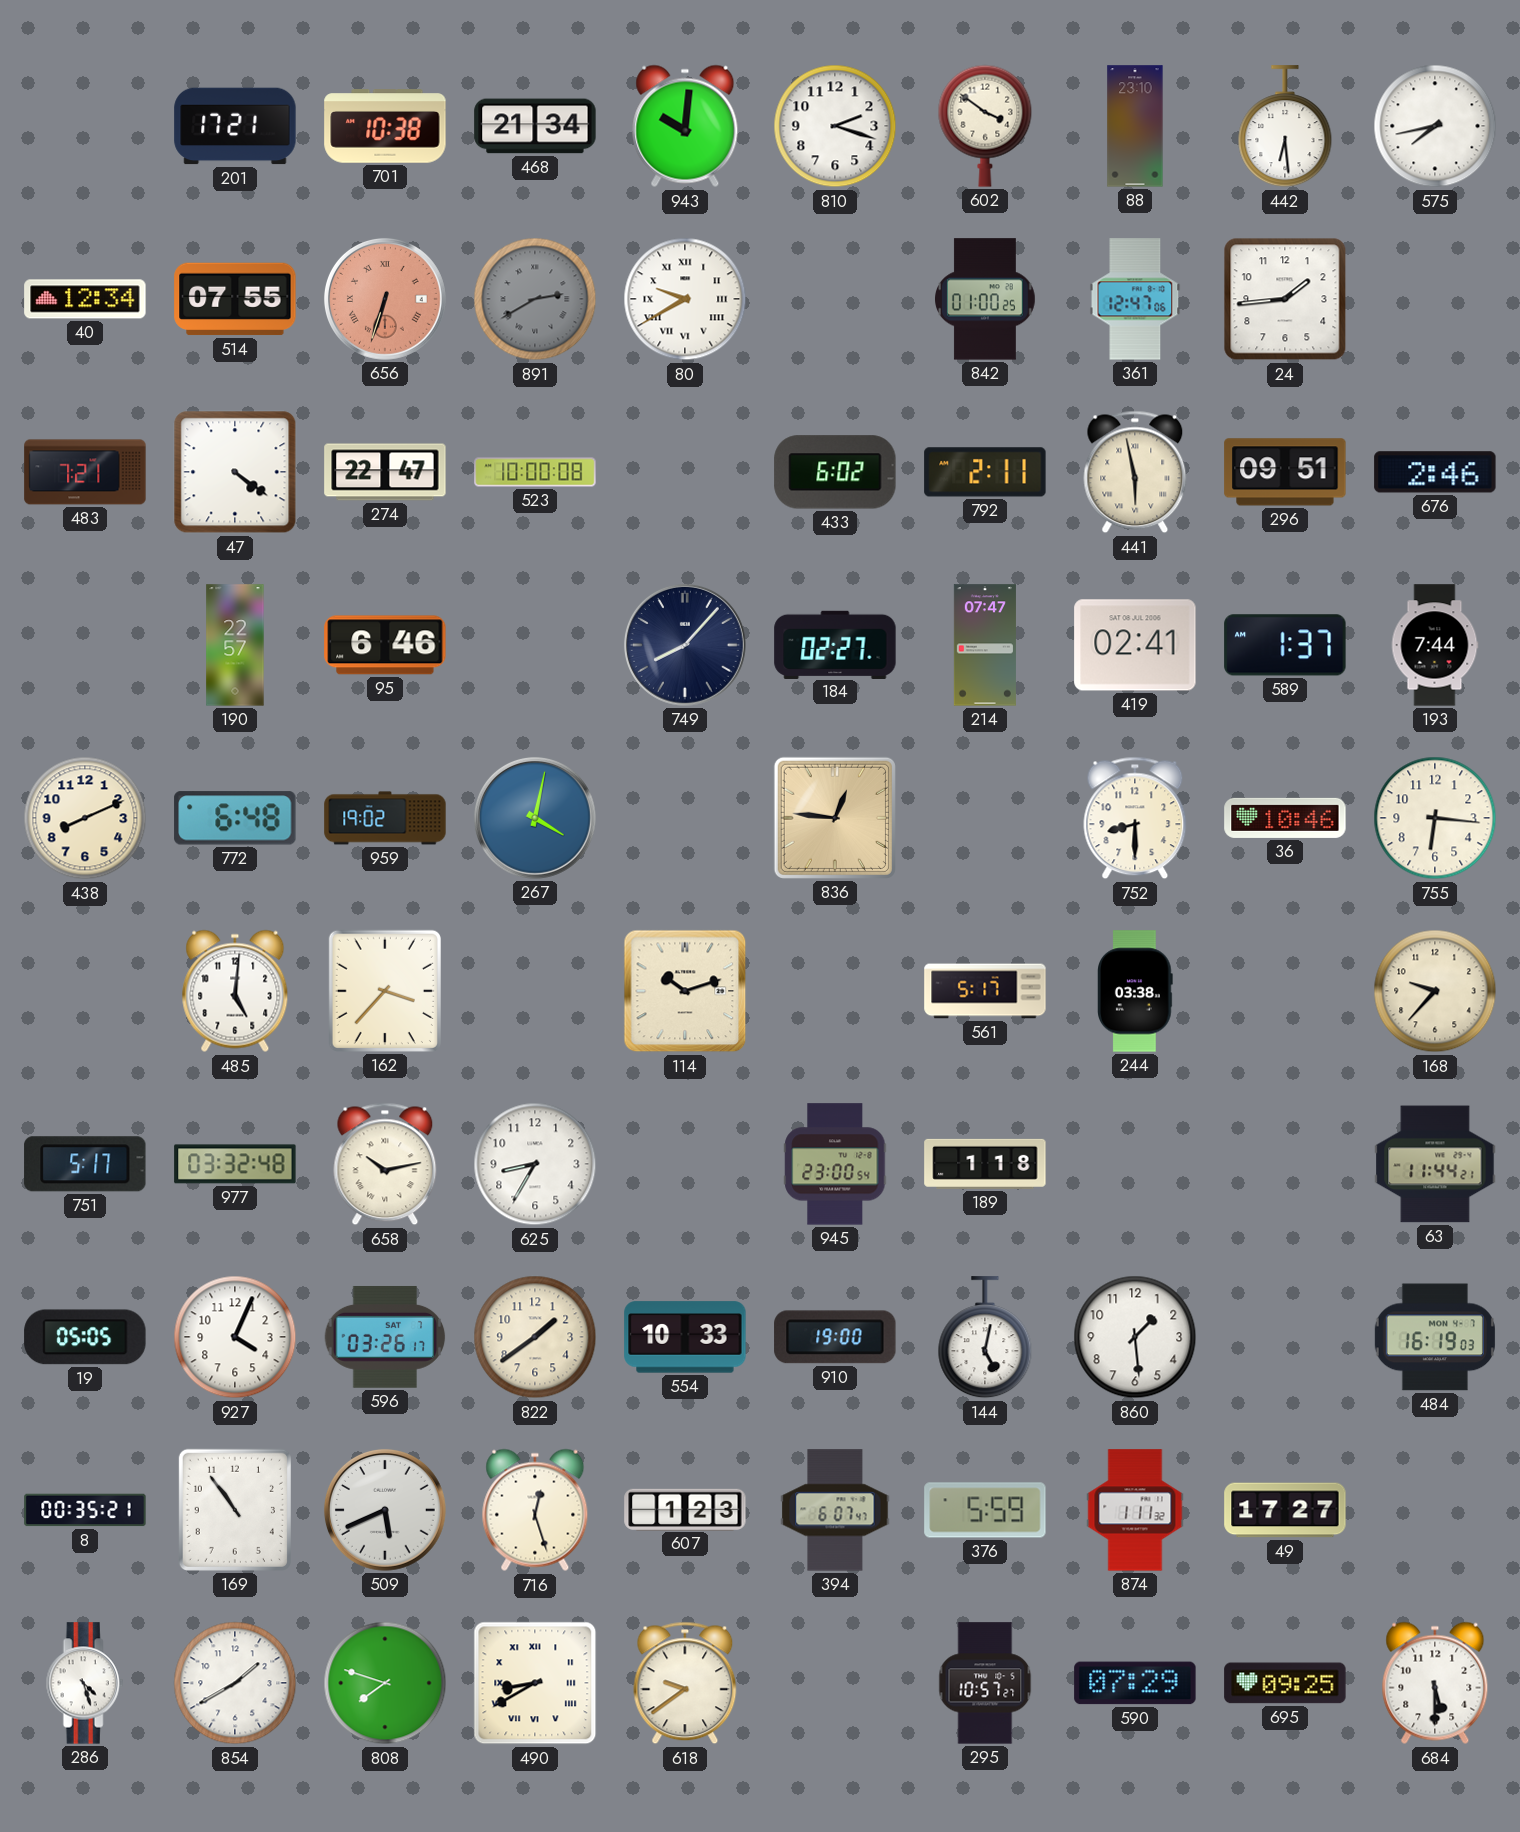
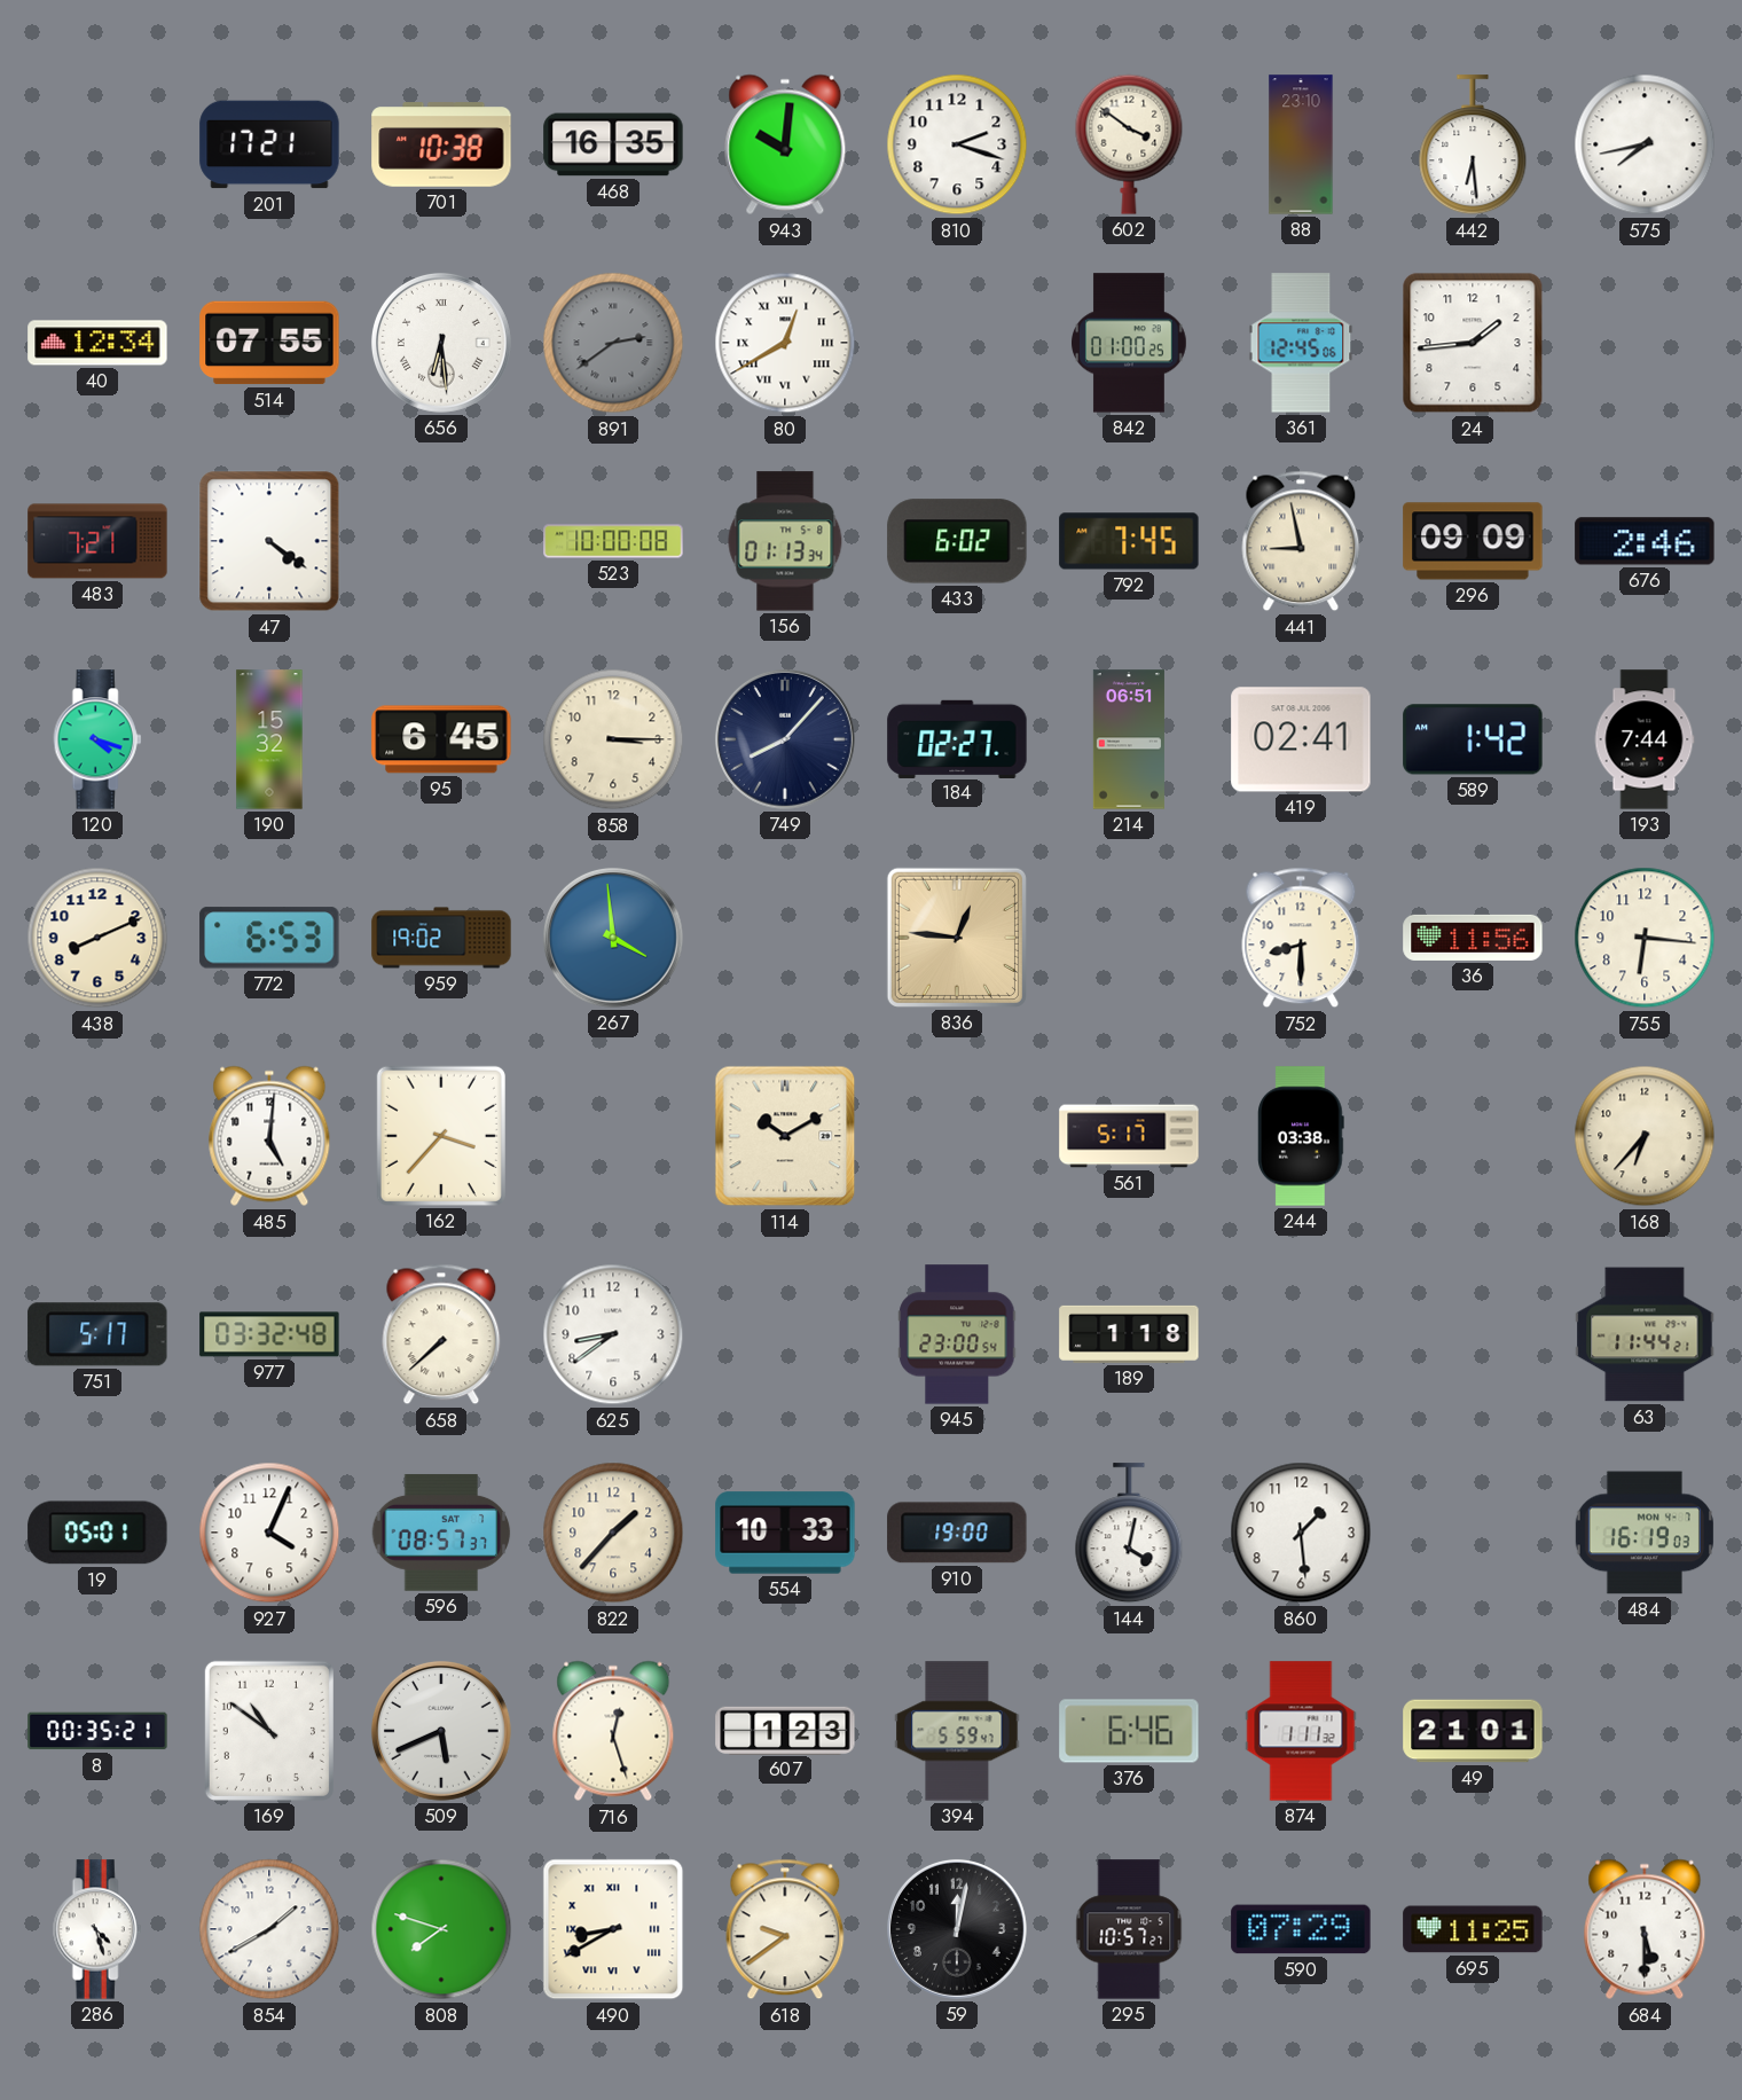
468: 21:34 -> 16:35 (613, 144)
656: 6:33 -> 6:29 (441, 343)
656 dial: salmon -> white (441, 343)
891: 2:40 -> 2:39 (613, 343)
80: 9:40 -> 12:40 (785, 343)
361: 12:47 -> 12:45 (1301, 343)
274: 22:47 -> none (385, 472)
156: none -> 01:13 (785, 541)
792: 2:11 -> 7:45 (1129, 541)
441: 5:58 -> 8:58 (1301, 541)
296: 09:51 -> 09:09 (1473, 541)
120: none -> 4:18 (97, 739)
190: 22:57 -> 15:32 (269, 739)
95: 6:46 -> 6:45 (441, 739)
858: none -> 3:15 (613, 739)
214: 07:47 -> 06:51 (1129, 739)
589: 1:37 -> 1:42 (1473, 739)
772: 6:48 -> 6:53 (269, 938)
267: 4:02 -> 3:59 (613, 938)
36: 10:46 -> 11:56 (1473, 938)
114: 10:12 -> 10:10 (785, 1136)
168: 9:37 -> 6:37 (1645, 1136)
658: 10:13 -> 7:38 (441, 1334)
625: 8:35 -> 8:39 (613, 1334)
19: 05:05 -> 05:01 (97, 1533)
596: 03:26 -> 08:57 (441, 1533)
822: 1:39 -> 1:37 (613, 1533)
144: 5:02 -> 4:02 (1129, 1534)
169: 10:54 -> 10:51 (269, 1731)
394: 6:07 -> 5:59 (957, 1731)
376: 5:59 -> 6:46 (1129, 1731)
49: 17:27 -> 21:01 (1473, 1731)
59: none -> 12:02 (957, 1929)
695: 09:25 -> 11:25 (1473, 1929)
